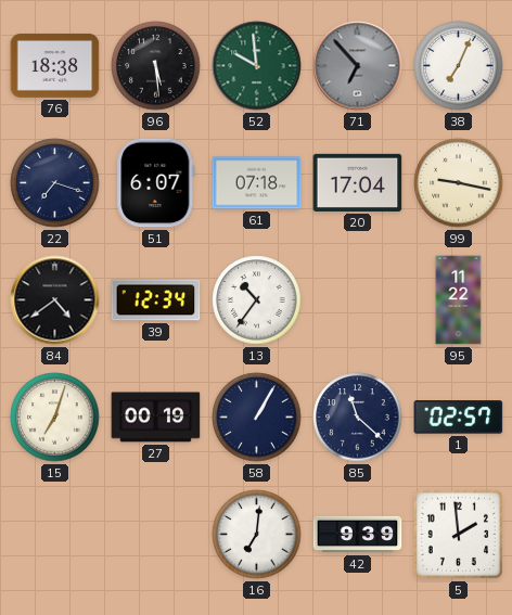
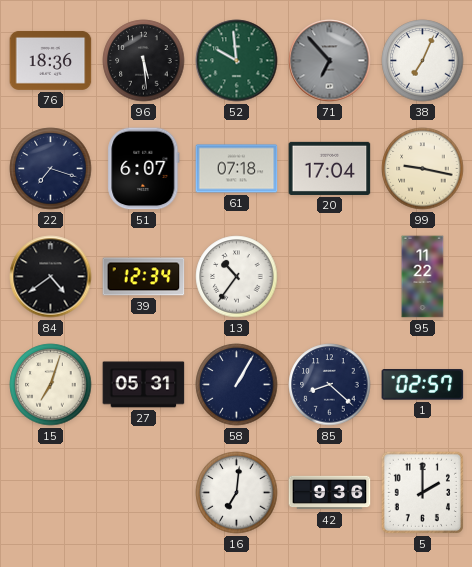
76: 18:38 -> 18:36 (51, 60)
27: 00:19 -> 05:31 (144, 385)
85: 11:22 -> 8:22 (330, 385)
42: 9:39 -> 9:36 (330, 493)
5: 1:59 -> 2:00 (422, 492)
